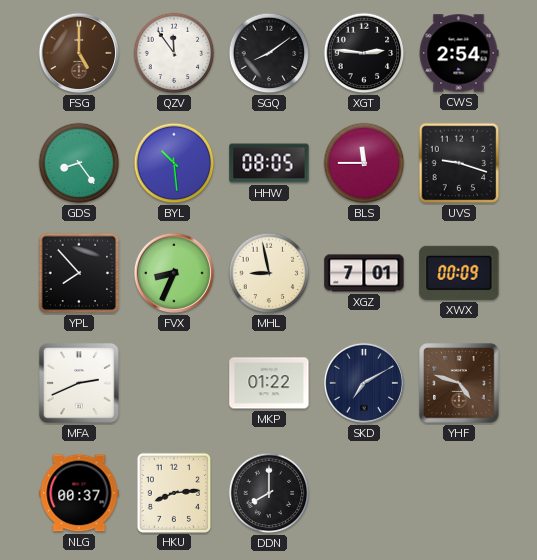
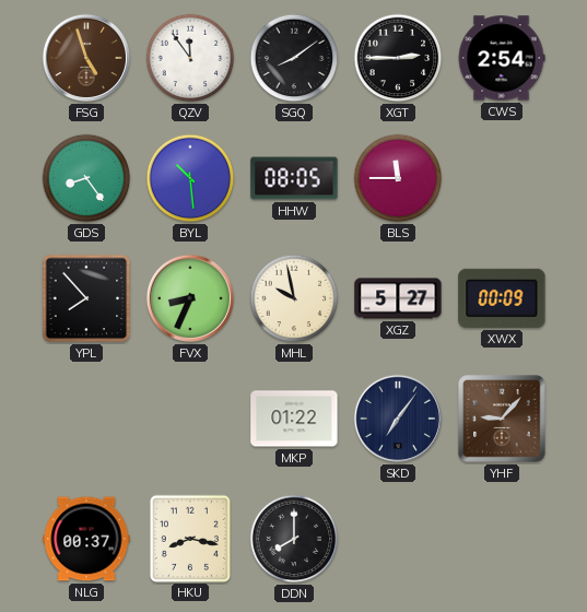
FSG: 5:00 -> 4:57 (86, 58)
XGT: 2:46 -> 2:45 (398, 58)
UVS: 9:18 -> none (459, 163)
MHL: 8:58 -> 9:58 (294, 298)
XGZ: 7:01 -> 5:27 (398, 298)
MFA: 2:41 -> none (79, 383)
SKD: 7:10 -> 7:06 (398, 419)
YHF: 4:48 -> 9:07 (502, 419)
HKU: 8:14 -> 8:17 (190, 538)
